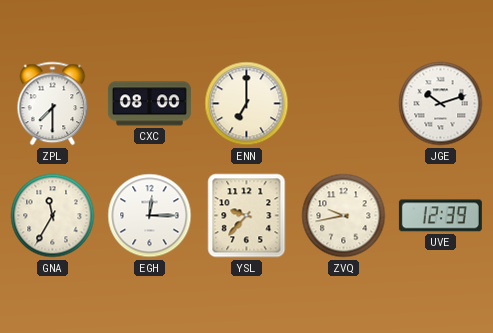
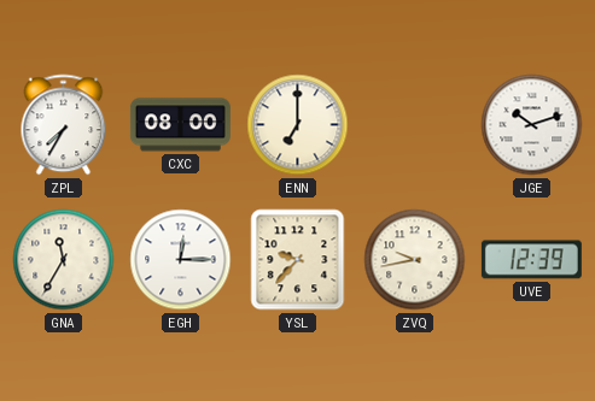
ZPL: 7:30 -> 7:35 (64, 125)
